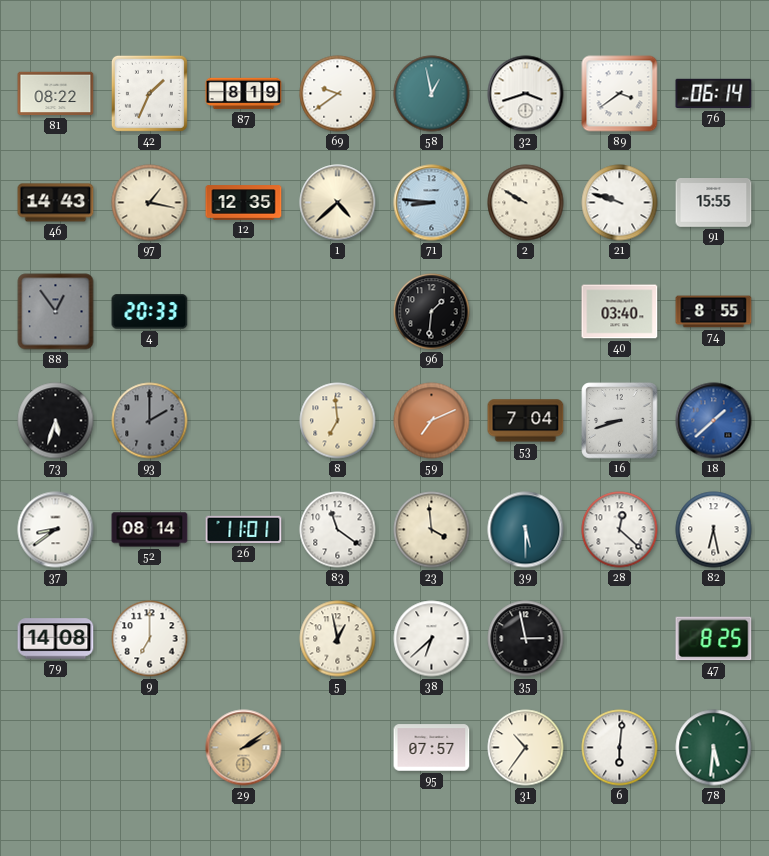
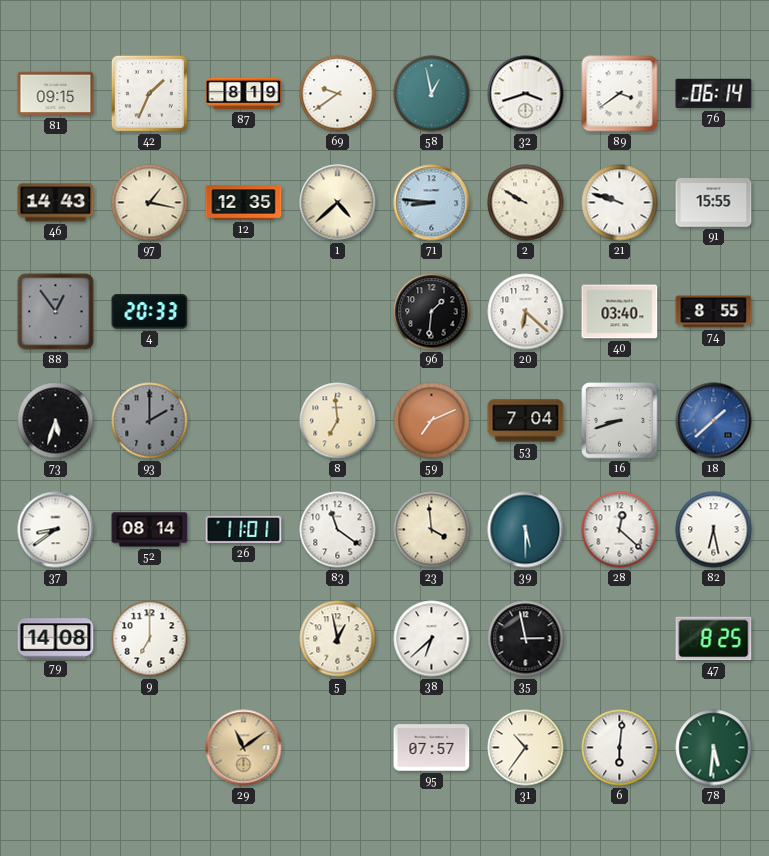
81: 08:22 -> 09:15 (56, 94)
20: none -> 6:22 (526, 312)
29: 2:09 -> 11:09 (244, 748)
